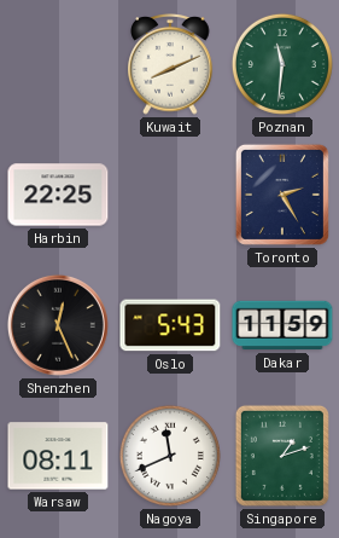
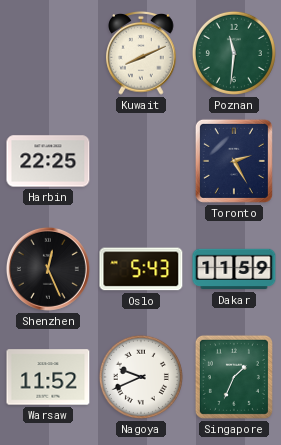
Warsaw: 08:11 -> 11:52 (48, 377)
Nagoya: 11:41 -> 9:41 (141, 377)
Singapore: 1:12 -> 1:34 (234, 377)
